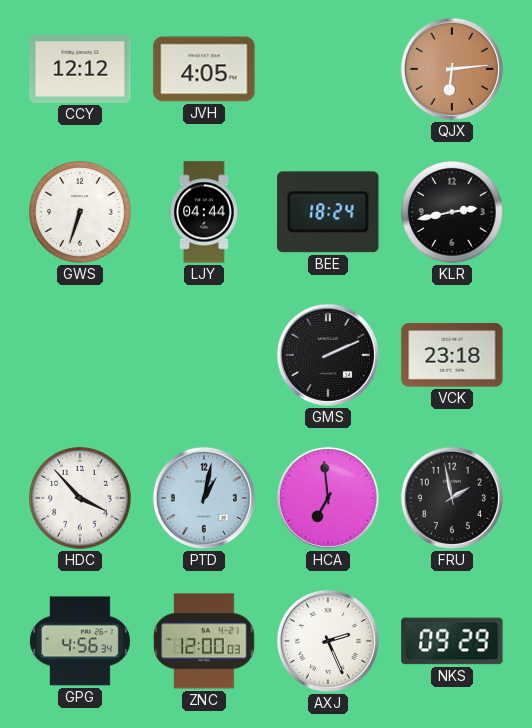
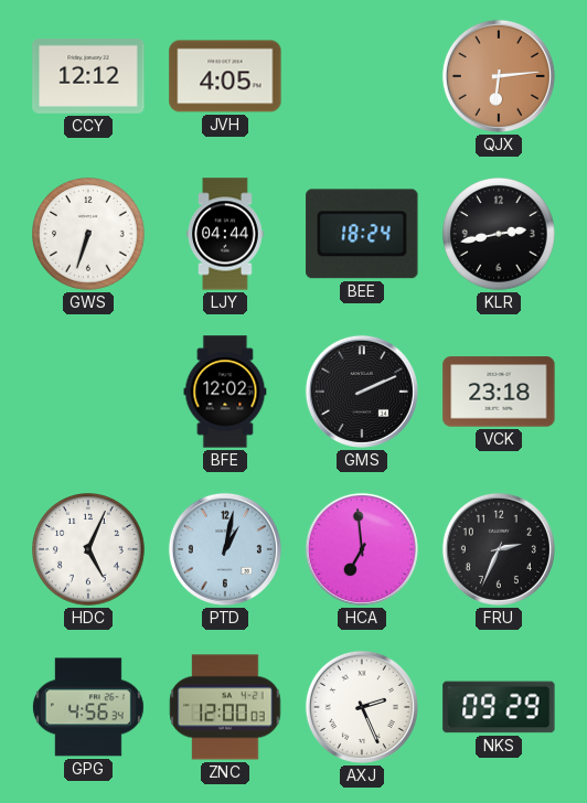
BFE: none -> 12:02 (225, 392)
HDC: 3:53 -> 5:04 (88, 549)
FRU: 1:58 -> 2:34 (499, 549)
